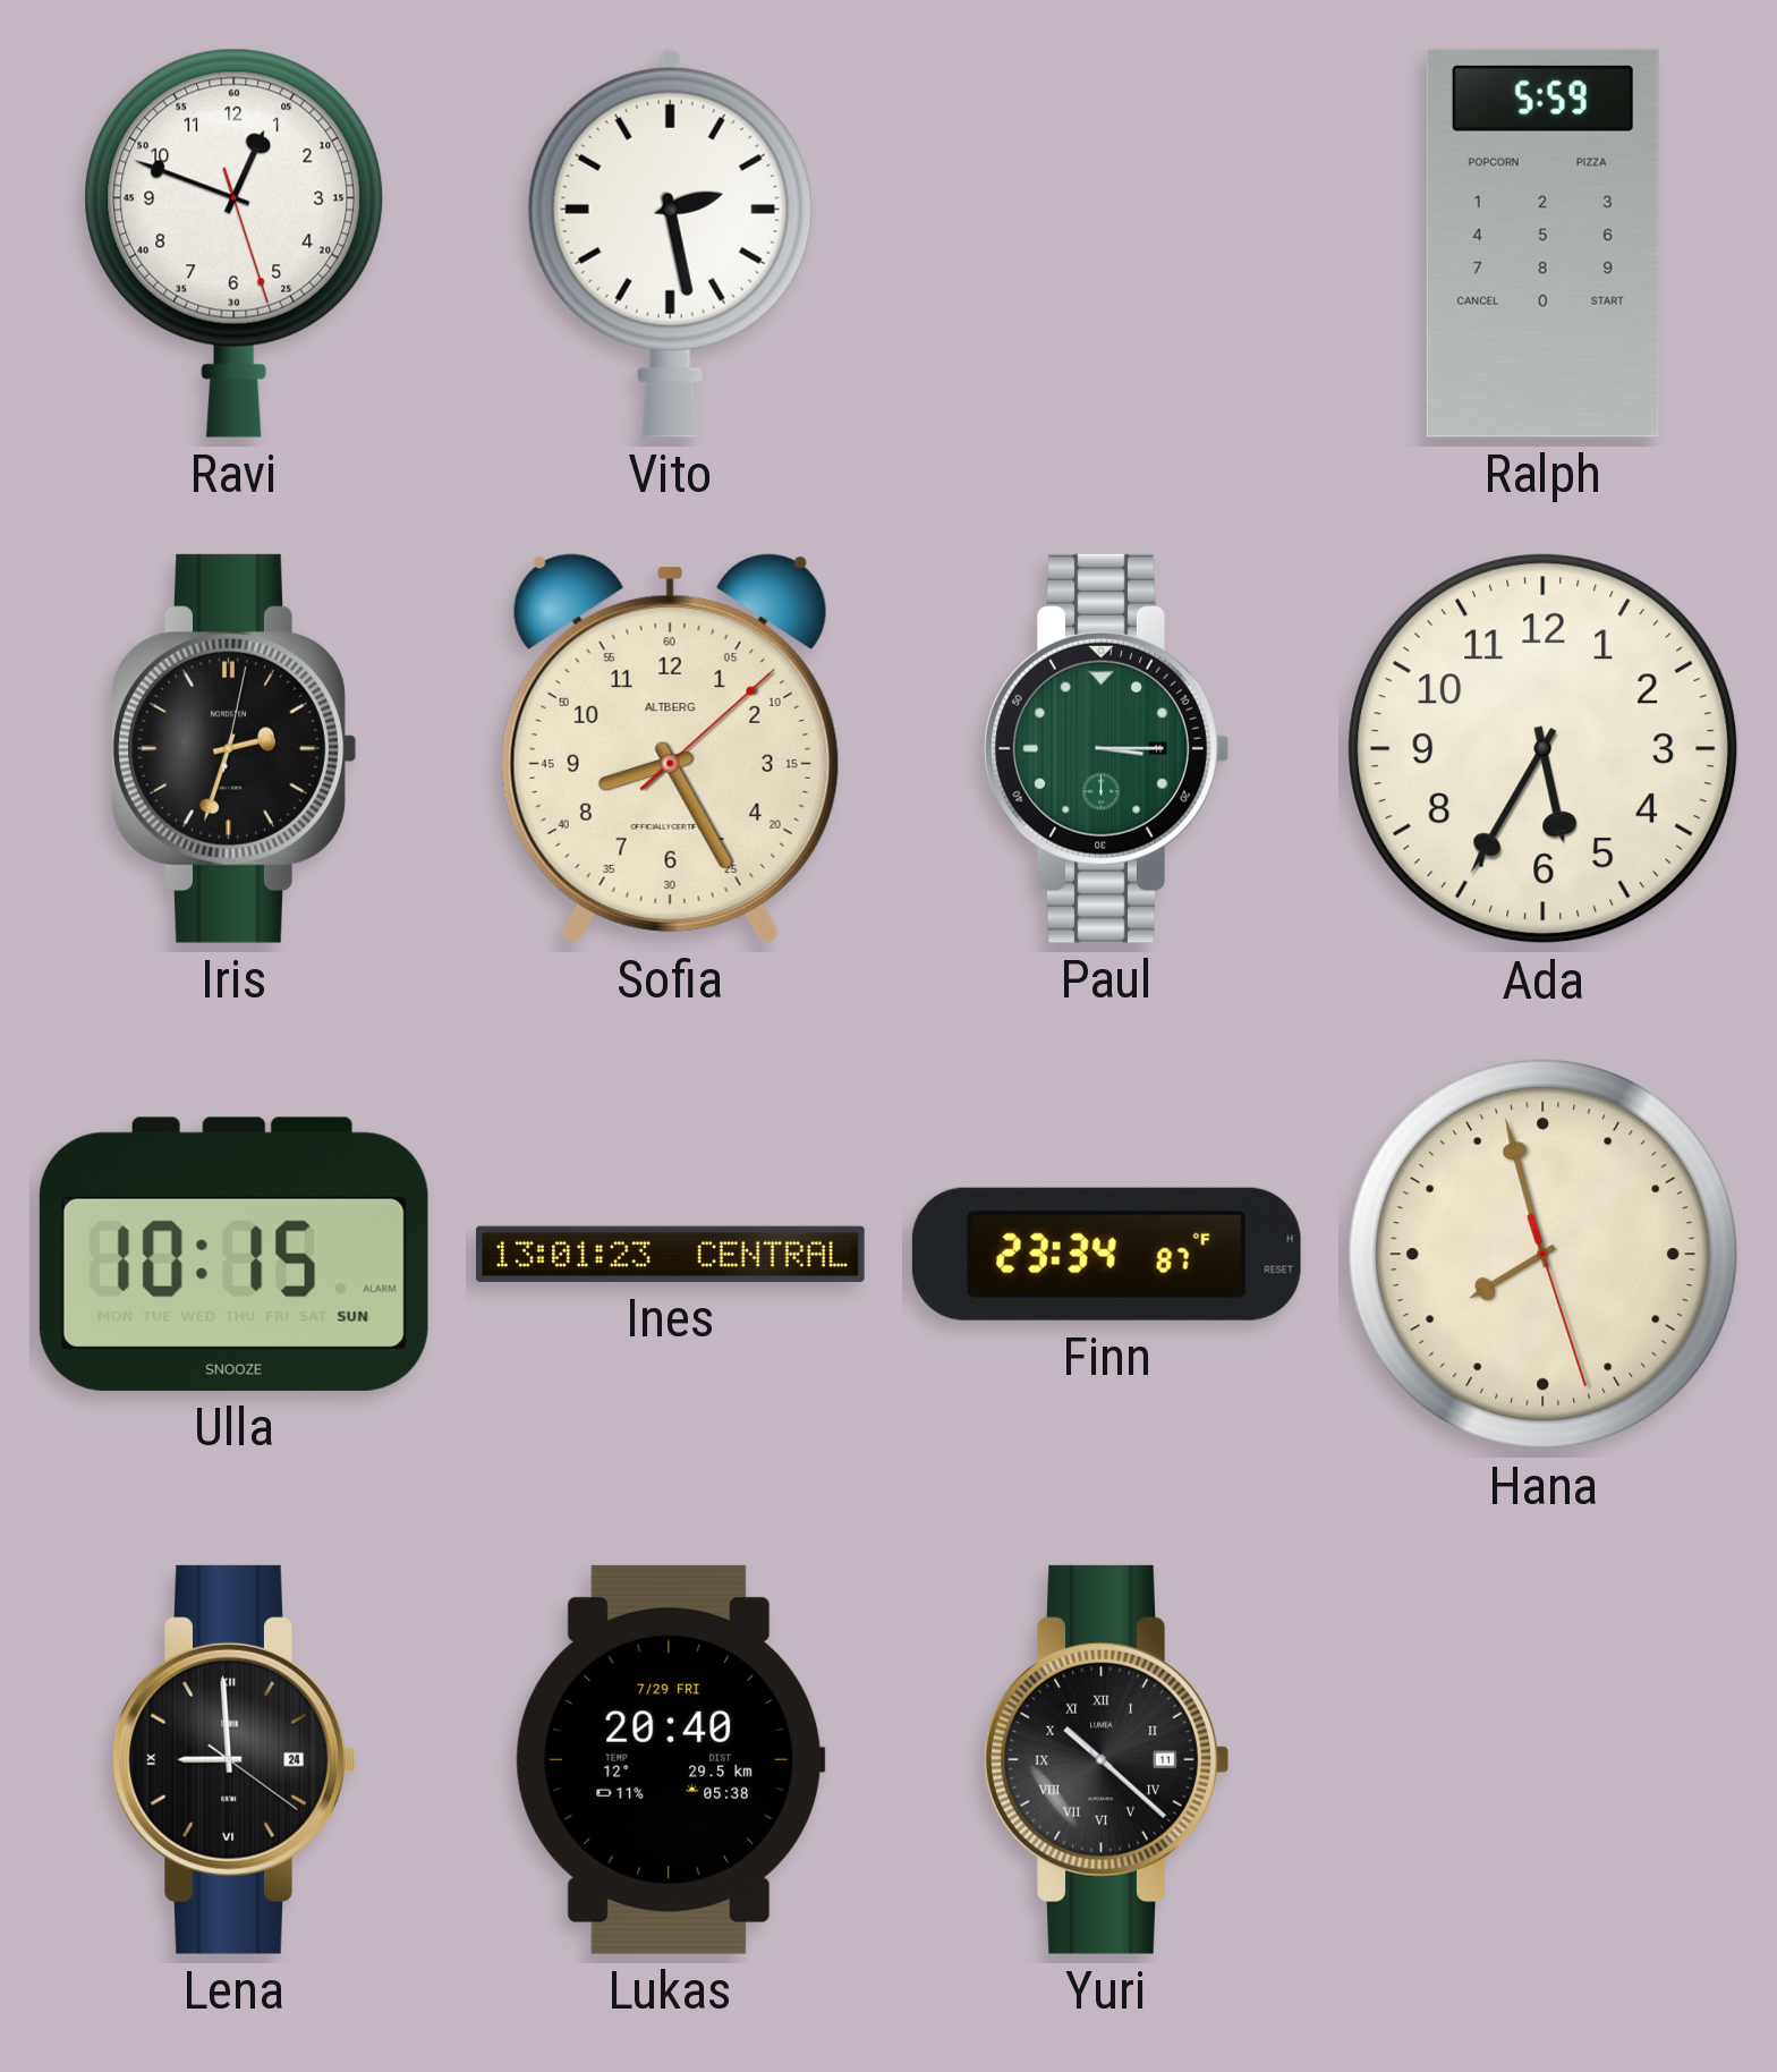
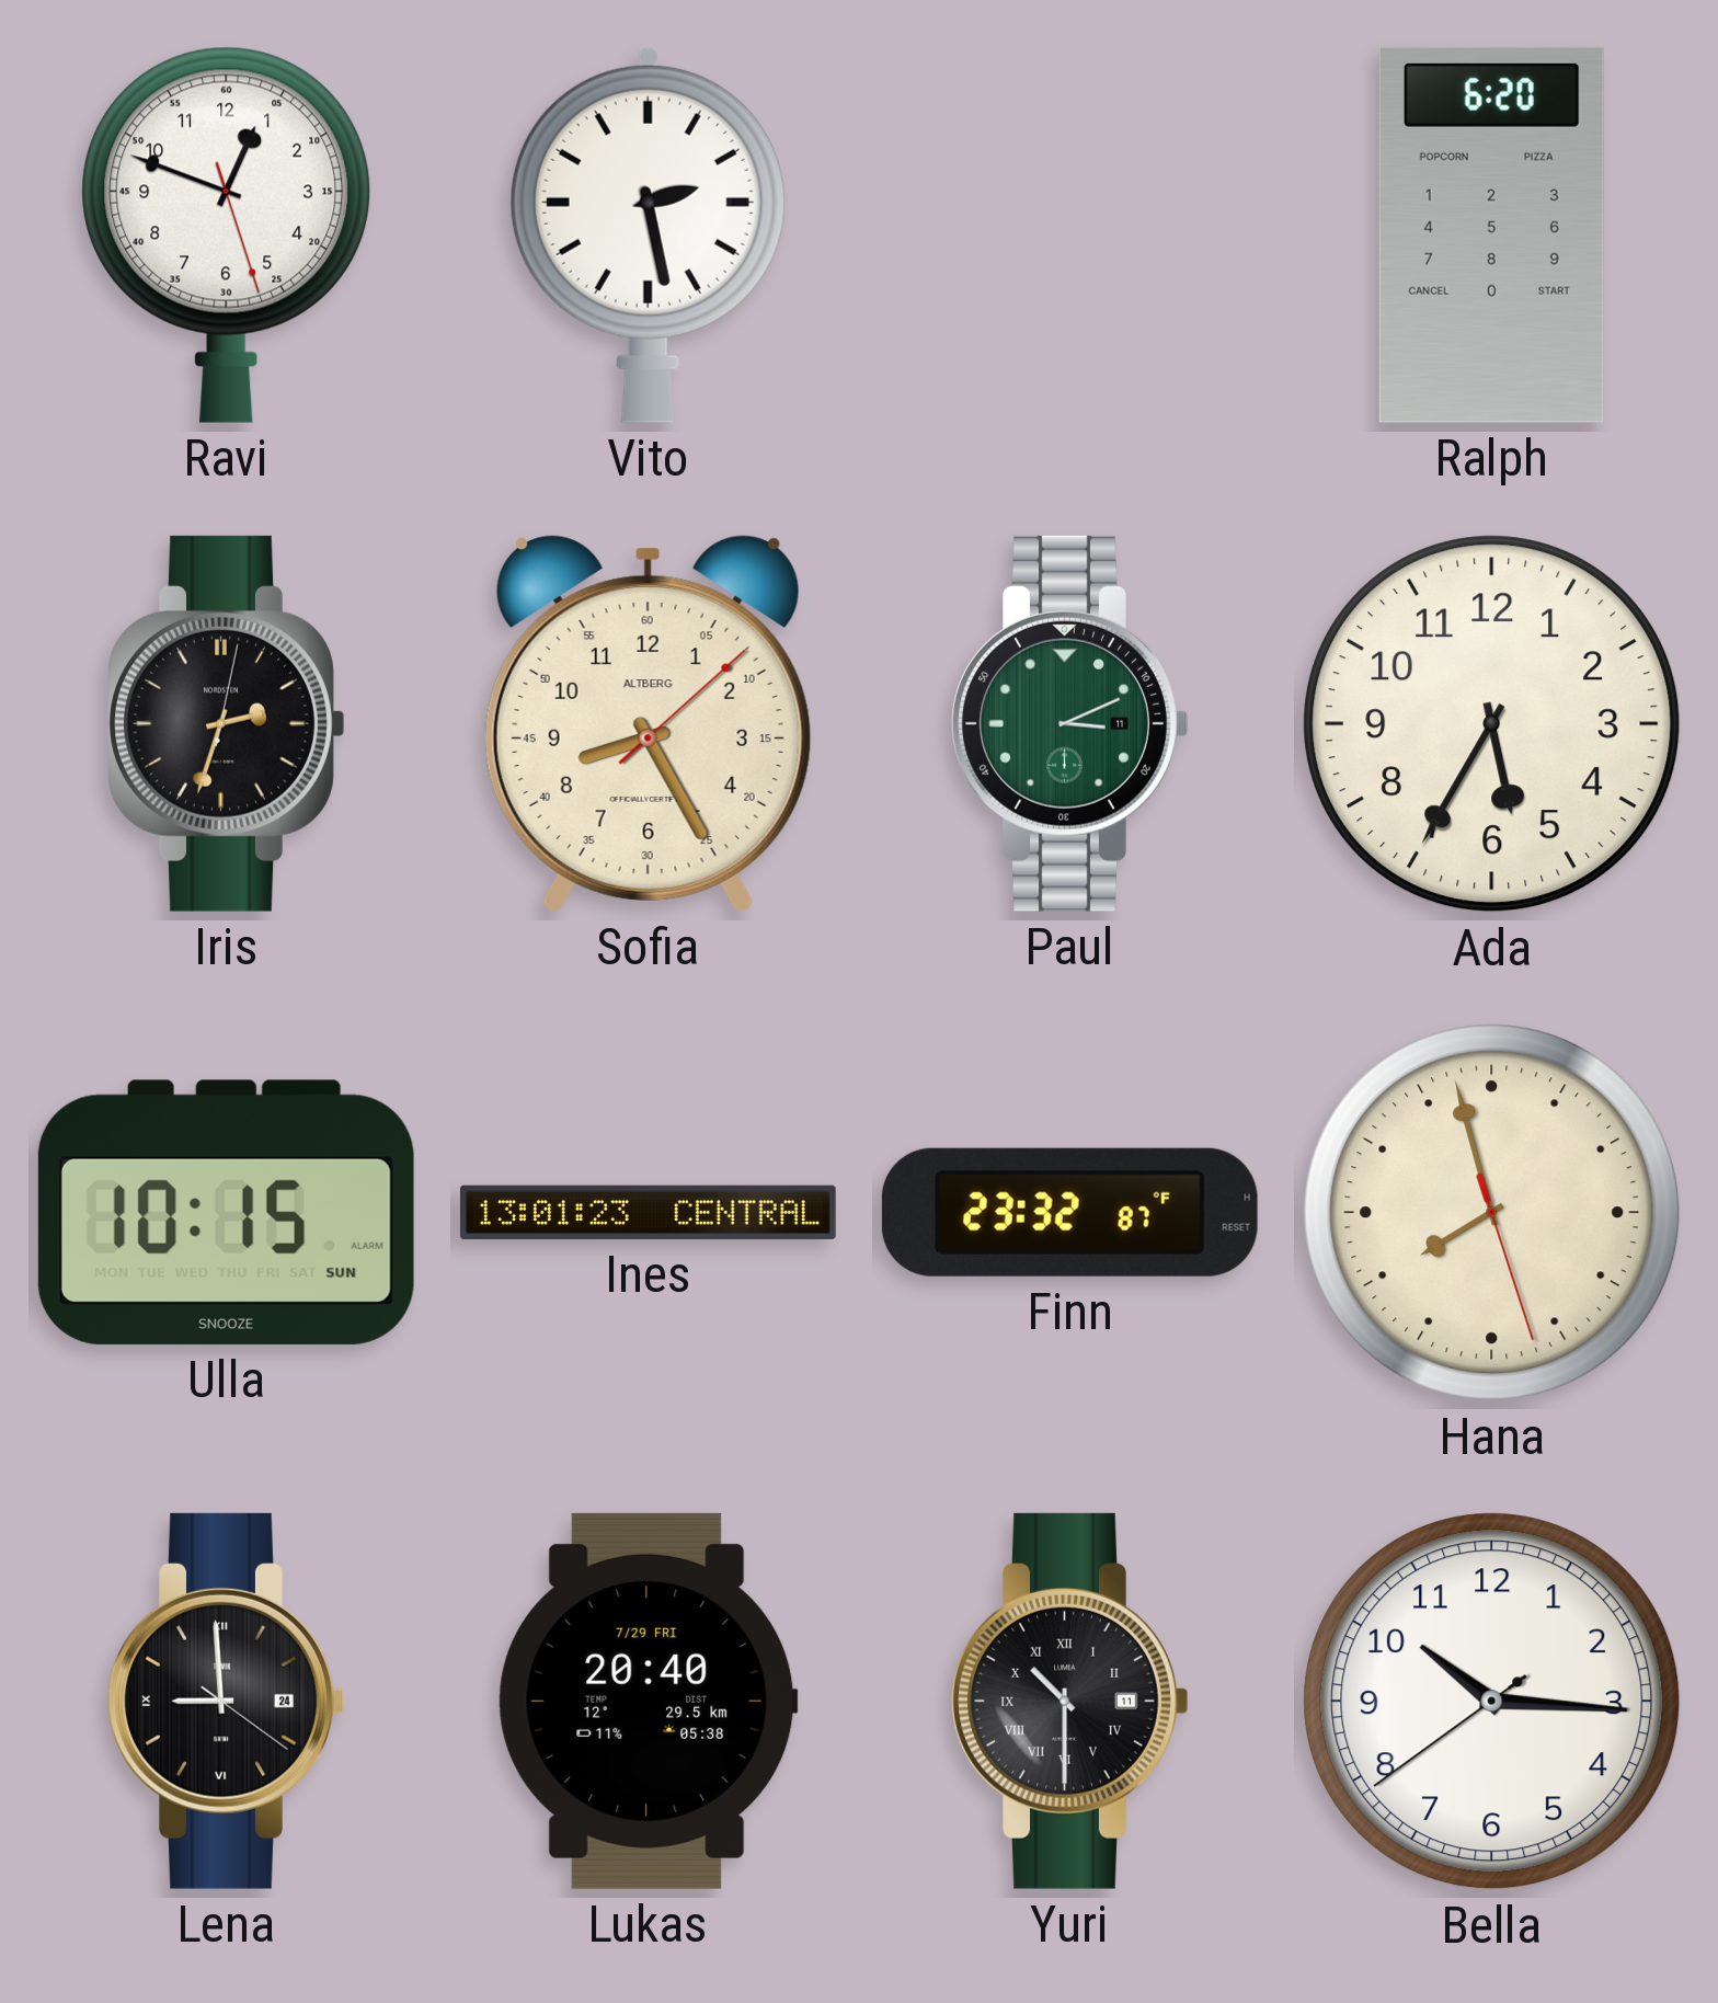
Ralph: 5:59 -> 6:20 (1491, 234)
Paul: 3:15 -> 3:11 (1070, 723)
Finn: 23:34 -> 23:32 (1069, 1212)
Yuri: 10:22 -> 10:30 (1070, 1701)
Bella: none -> 10:15 (1492, 1702)
